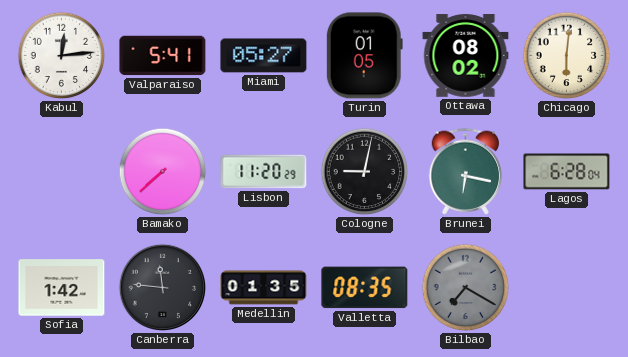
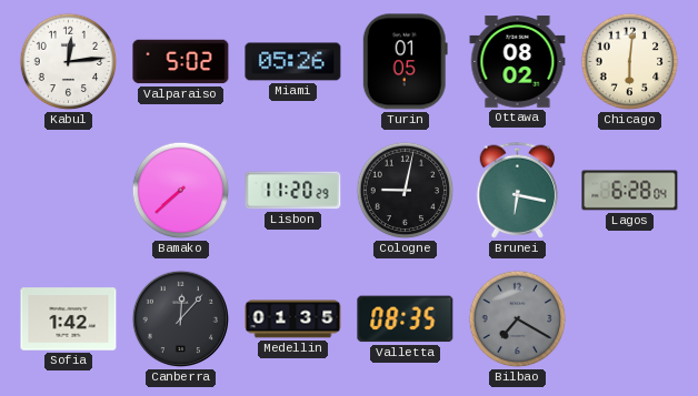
Valparaiso: 5:41 -> 5:02 (181, 62)
Miami: 05:27 -> 05:26 (293, 62)
Canberra: 11:46 -> 12:07 (181, 319)
